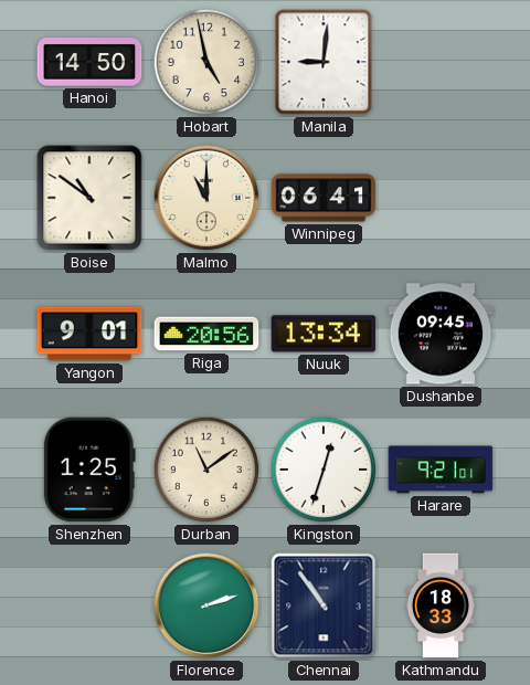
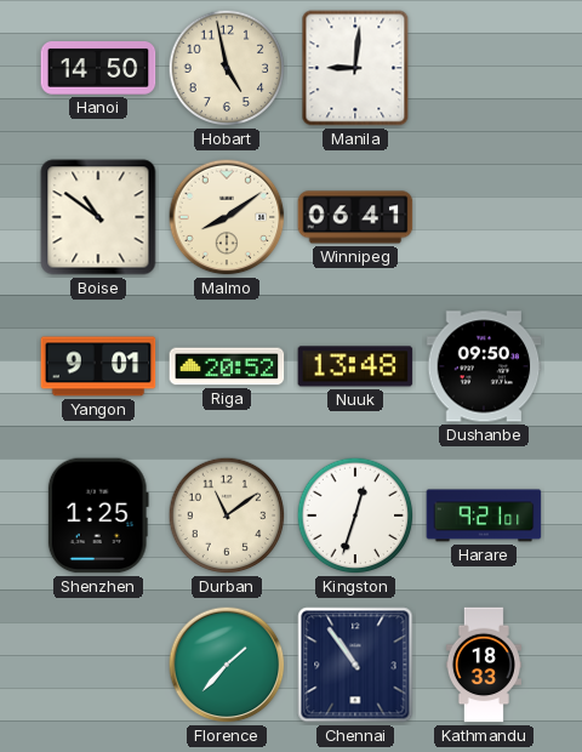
Malmo: 11:00 -> 8:09 (227, 217)
Riga: 20:56 -> 20:52 (227, 366)
Nuuk: 13:34 -> 13:48 (355, 366)
Dushanbe: 09:45 -> 09:50 (484, 366)
Florence: 2:12 -> 1:37 (227, 665)
